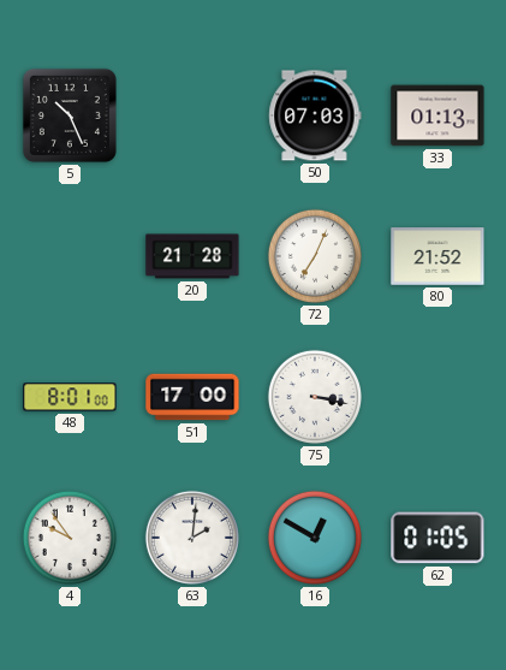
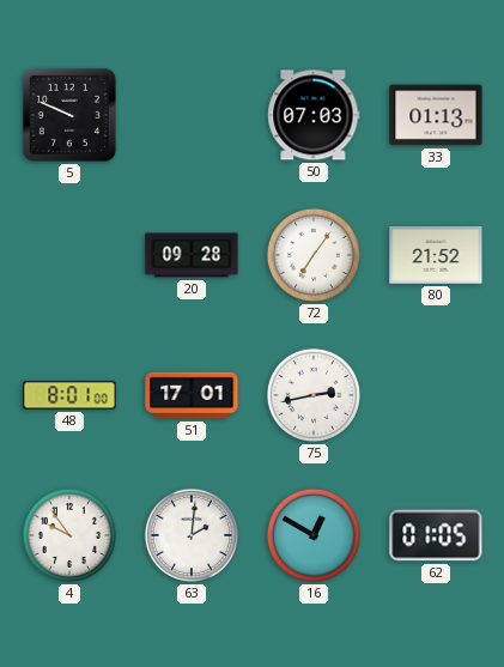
5: 10:26 -> 9:49 (69, 115)
20: 21:28 -> 09:28 (192, 255)
72: 7:04 -> 7:06 (314, 255)
51: 17:00 -> 17:01 (192, 395)
75: 3:17 -> 2:43 (314, 395)
